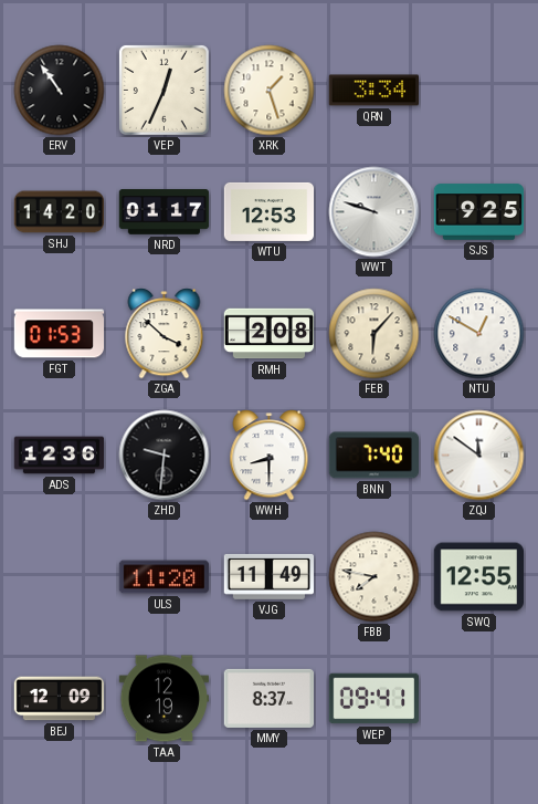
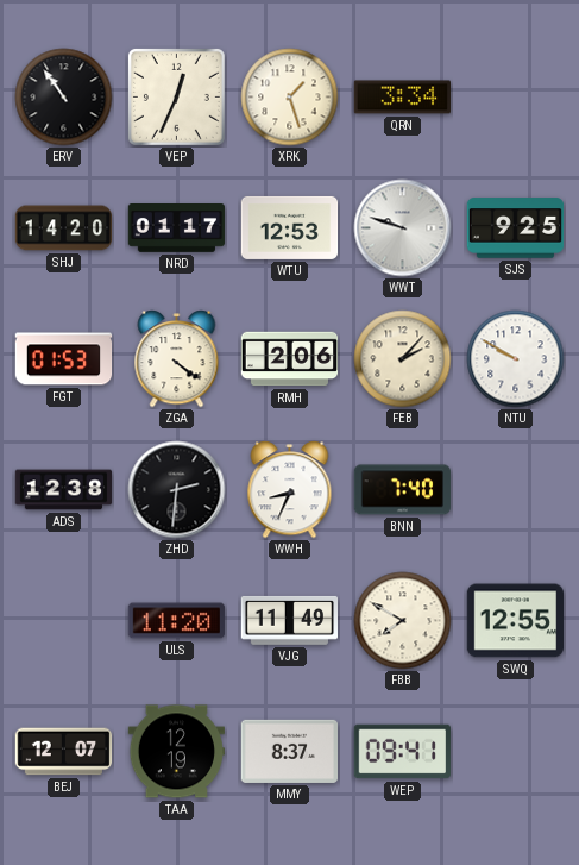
ZGA: 3:52 -> 4:21 (177, 359)
RMH: 2:08 -> 2:06 (290, 359)
FEB: 6:07 -> 2:07 (403, 359)
NTU: 12:50 -> 9:50 (516, 359)
ADS: 12:36 -> 12:38 (64, 490)
ZHD: 9:31 -> 2:31 (177, 490)
WWH: 8:30 -> 8:34 (290, 490)
ZQJ: 11:51 -> none (479, 456)
FBB: 7:47 -> 7:50 (403, 621)
BEJ: 12:09 -> 12:07 (64, 752)
